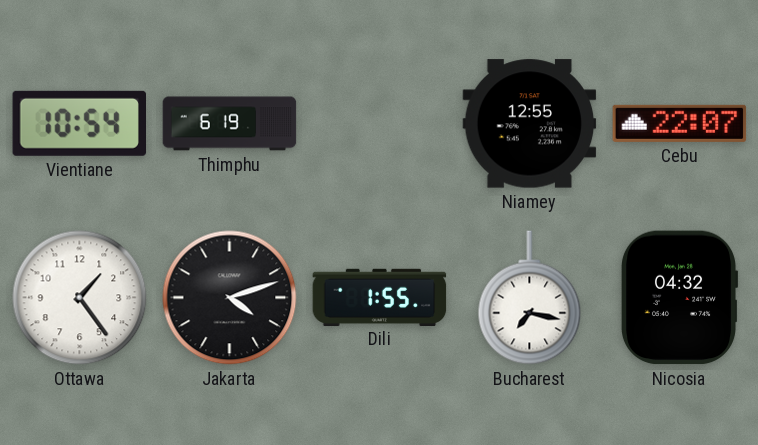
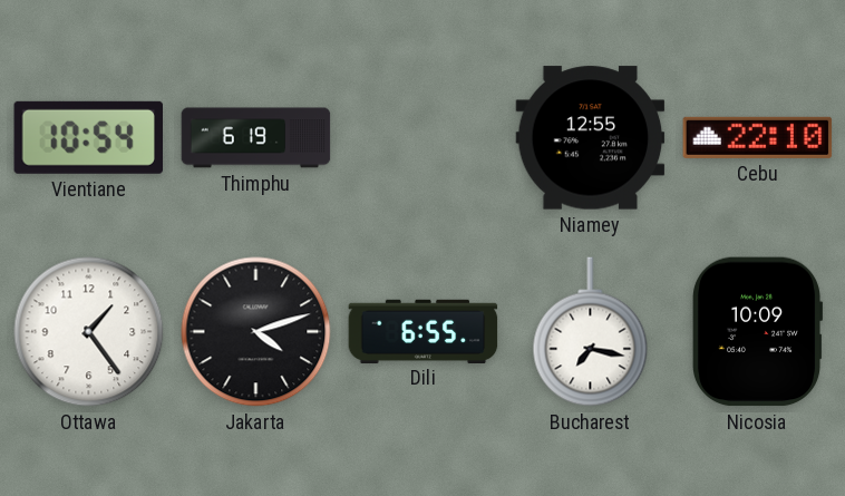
Cebu: 22:07 -> 22:10 (758, 137)
Dili: 1:55 -> 6:55 (424, 331)
Nicosia: 04:32 -> 10:09 (757, 332)
